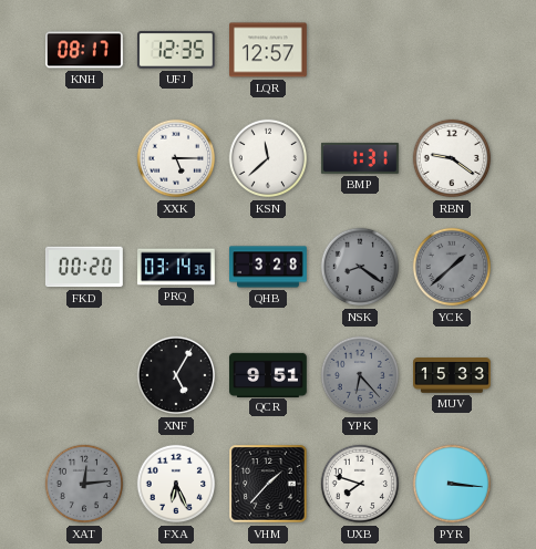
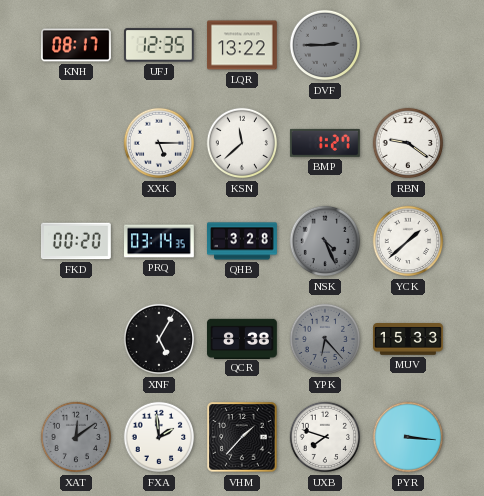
LQR: 12:57 -> 13:22 (243, 45)
DVF: none -> 2:45 (325, 45)
BMP: 1:31 -> 1:27 (325, 143)
NSK: 8:21 -> 4:26 (325, 241)
YCK dial: grey -> white (408, 241)
QCR: 9:51 -> 8:38 (243, 338)
XAT: 12:14 -> 12:09 (76, 437)
FXA: 6:26 -> 1:59 (159, 437)
